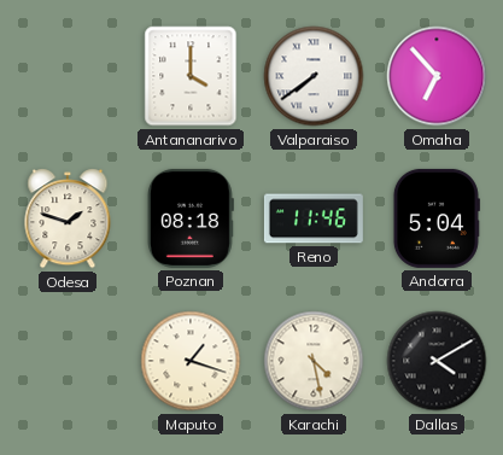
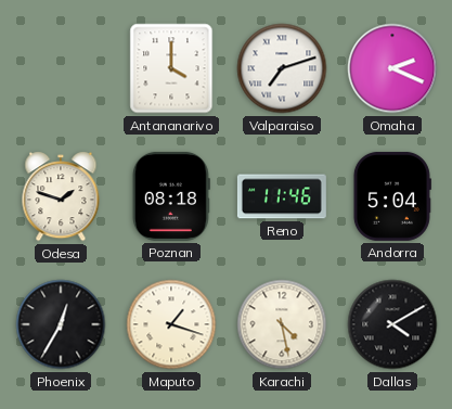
Valparaiso: 7:39 -> 7:12 (282, 68)
Omaha: 6:53 -> 2:19 (392, 68)
Phoenix: none -> 12:35 (61, 324)
